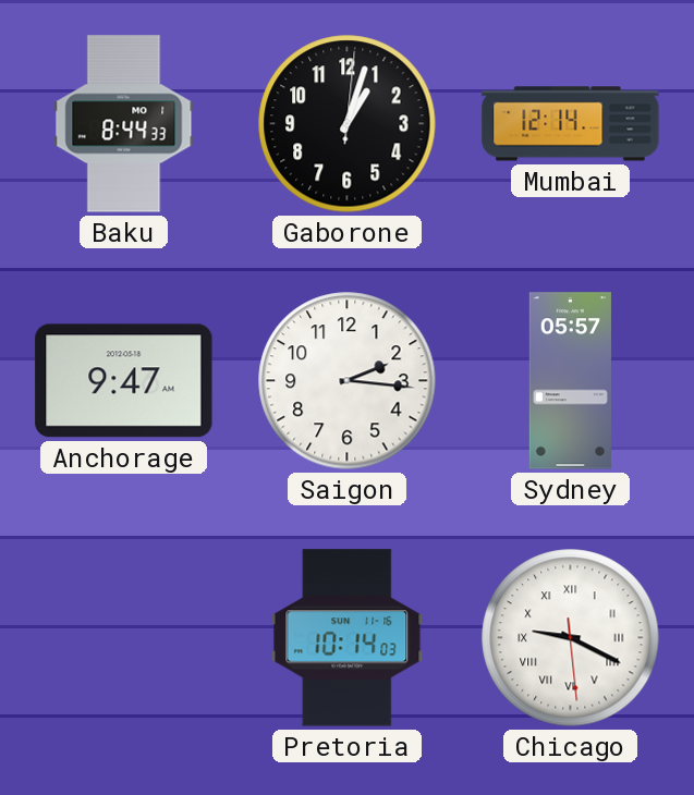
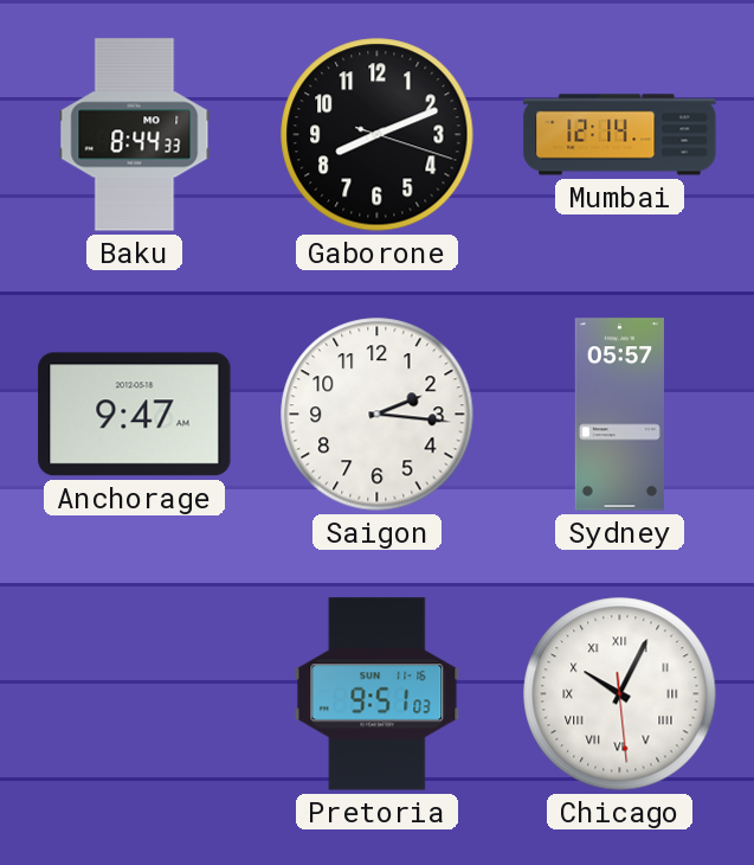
Gaborone: 1:03 -> 8:11 (378, 135)
Pretoria: 10:14 -> 9:51 (378, 694)
Chicago: 9:19 -> 10:04 (620, 694)
